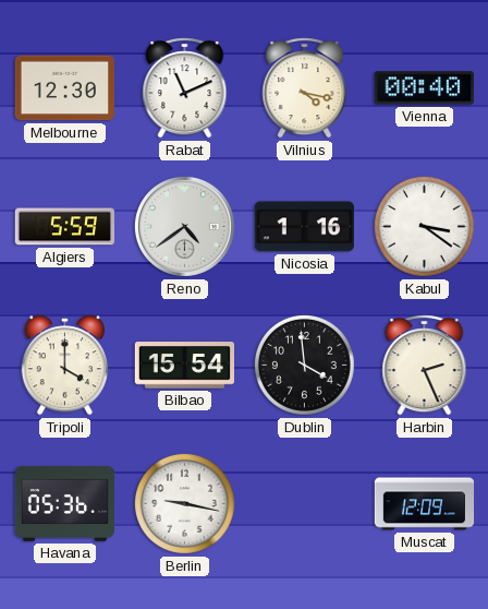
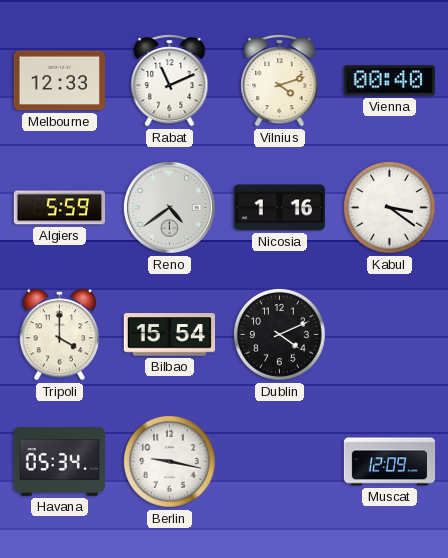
Melbourne: 12:30 -> 12:33 (59, 81)
Vilnius: 4:17 -> 4:12 (280, 81)
Dublin: 3:59 -> 4:11 (279, 334)
Harbin: 2:26 -> none (425, 366)
Havana: 05:36 -> 05:34 (59, 461)
